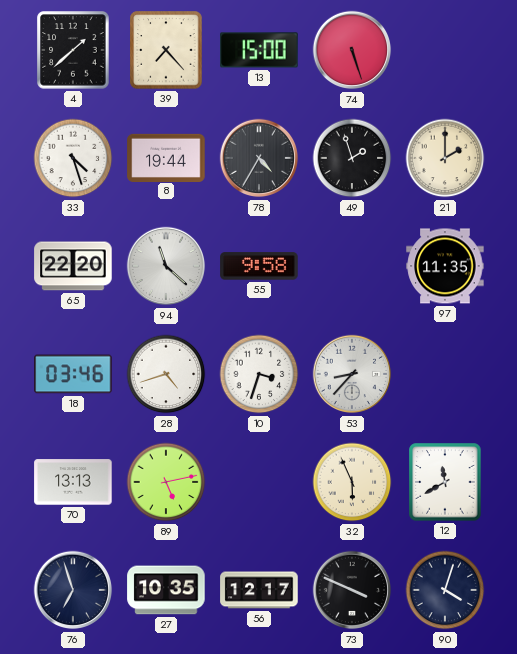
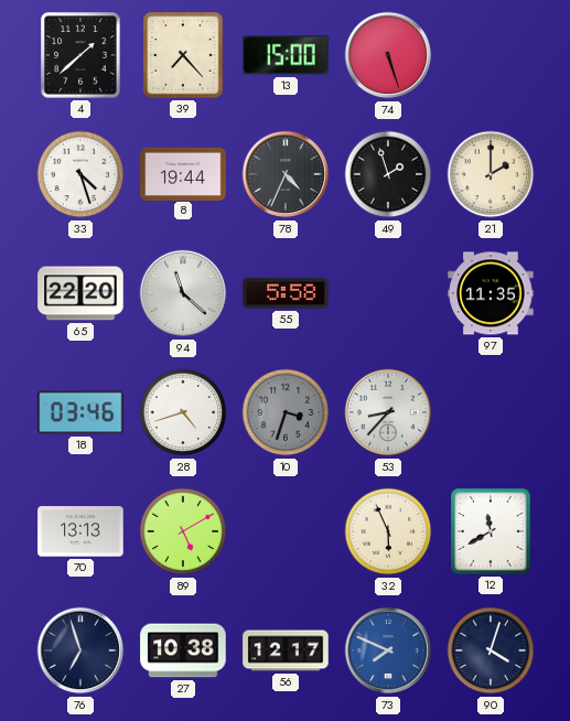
78: 4:35 -> 4:34 (286, 174)
55: 9:58 -> 5:58 (286, 293)
10 dial: white -> grey (286, 412)
89: 5:13 -> 5:10 (183, 531)
27: 10:35 -> 10:38 (183, 650)
73: 3:49 -> 7:49 (388, 650)
73 dial: black -> blue (388, 650)
